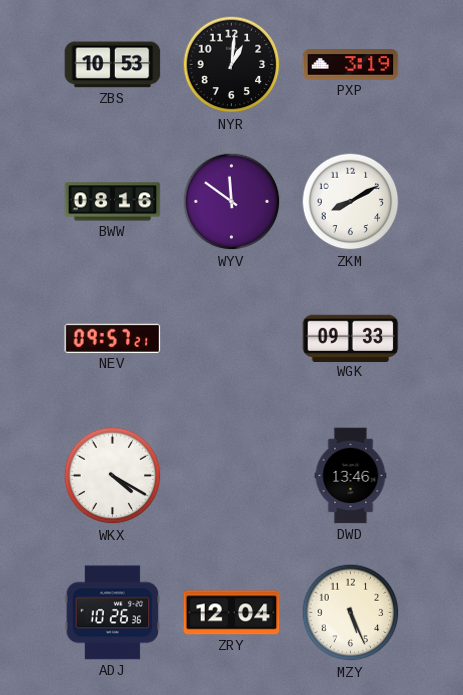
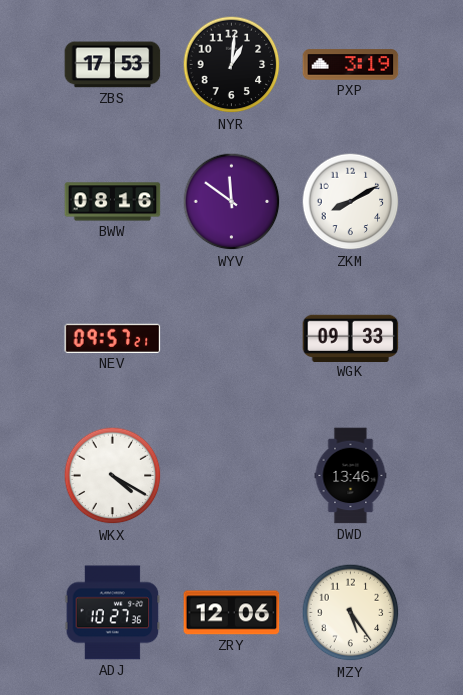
ZBS: 10:53 -> 17:53 (113, 65)
ADJ: 10:26 -> 10:27 (113, 613)
ZRY: 12:04 -> 12:06 (232, 613)
MZY: 5:26 -> 5:24 (351, 613)
